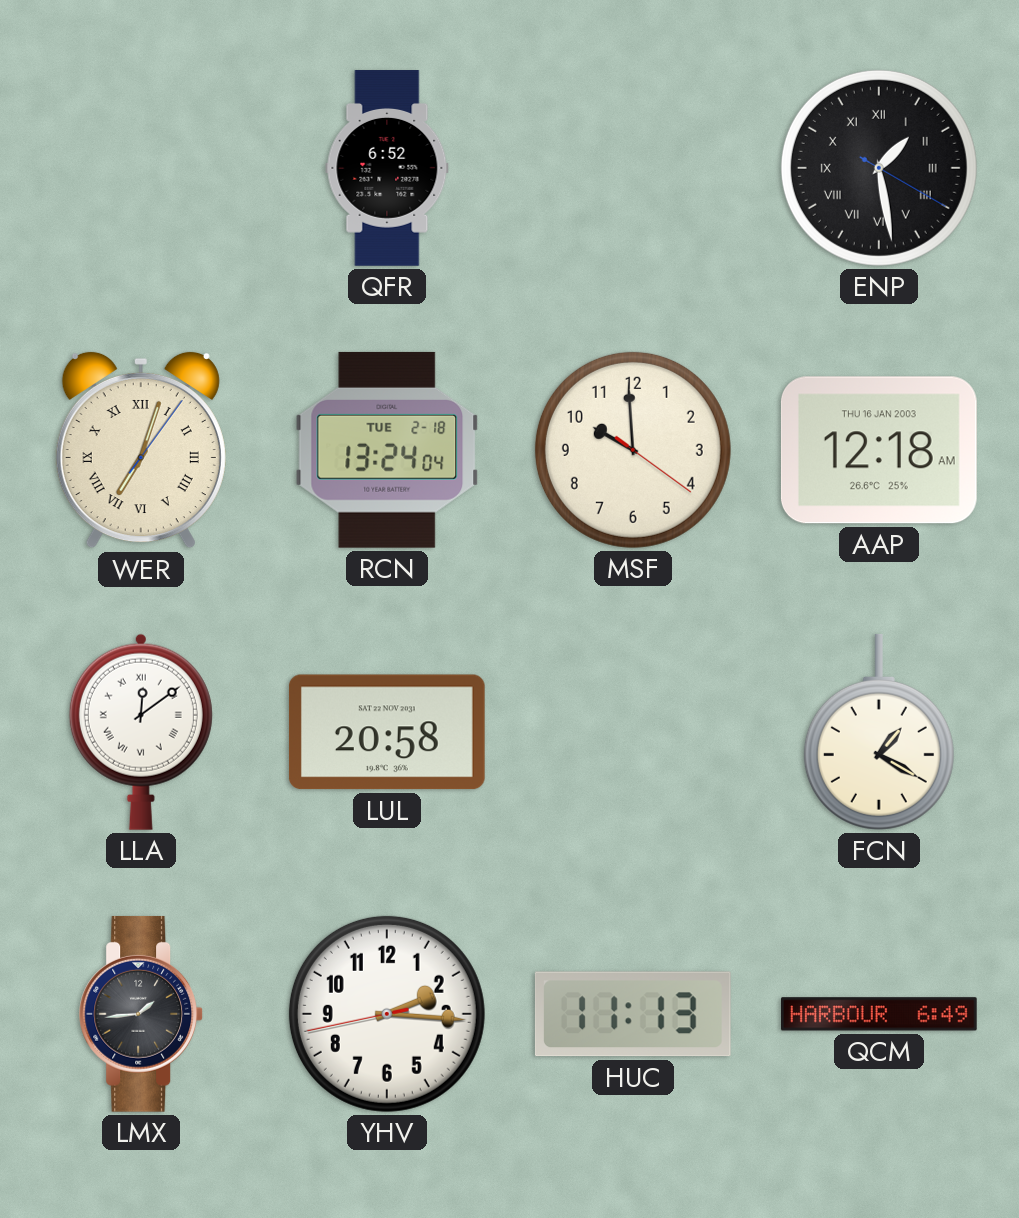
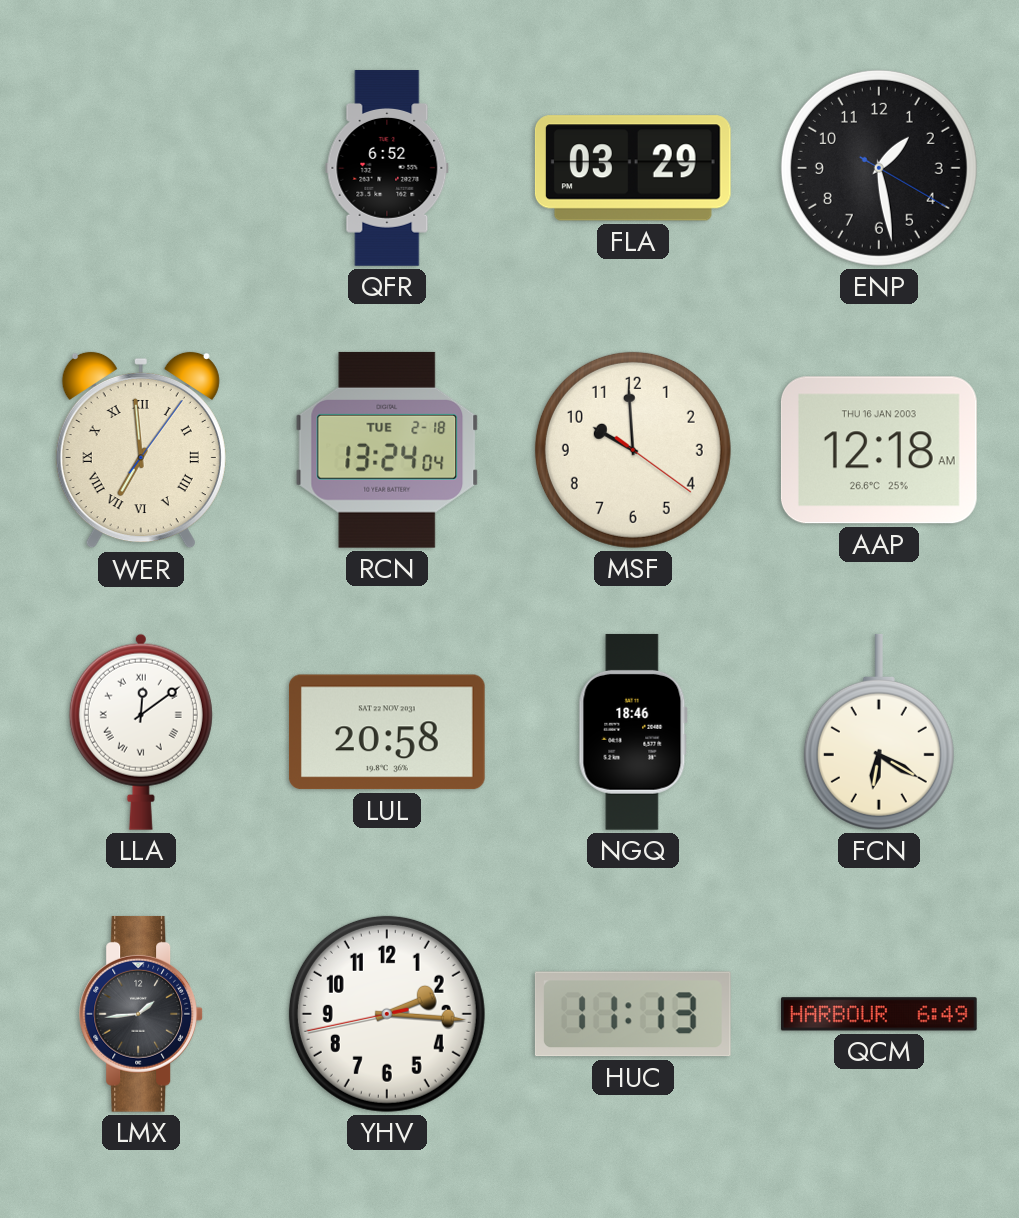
FLA: none -> 03:29 (633, 168)
ENP numerals: Roman -> Arabic (879, 168)
WER: 7:03 -> 6:59 (141, 450)
NGQ: none -> 18:46 (633, 732)
FCN: 1:20 -> 6:20 (879, 732)
